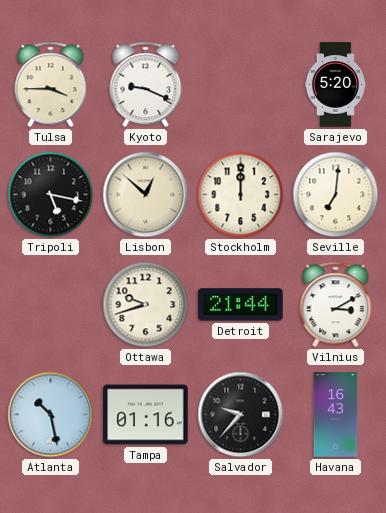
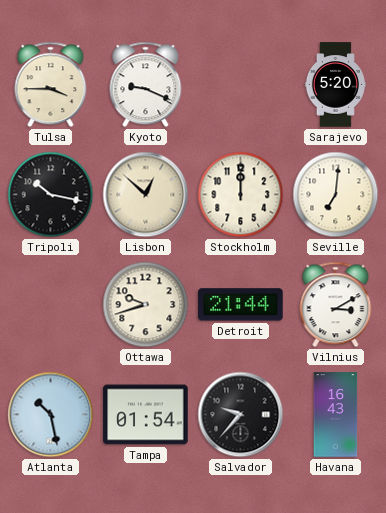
Tripoli: 5:17 -> 10:17 (51, 195)
Tampa: 01:16 -> 01:54 (146, 415)
